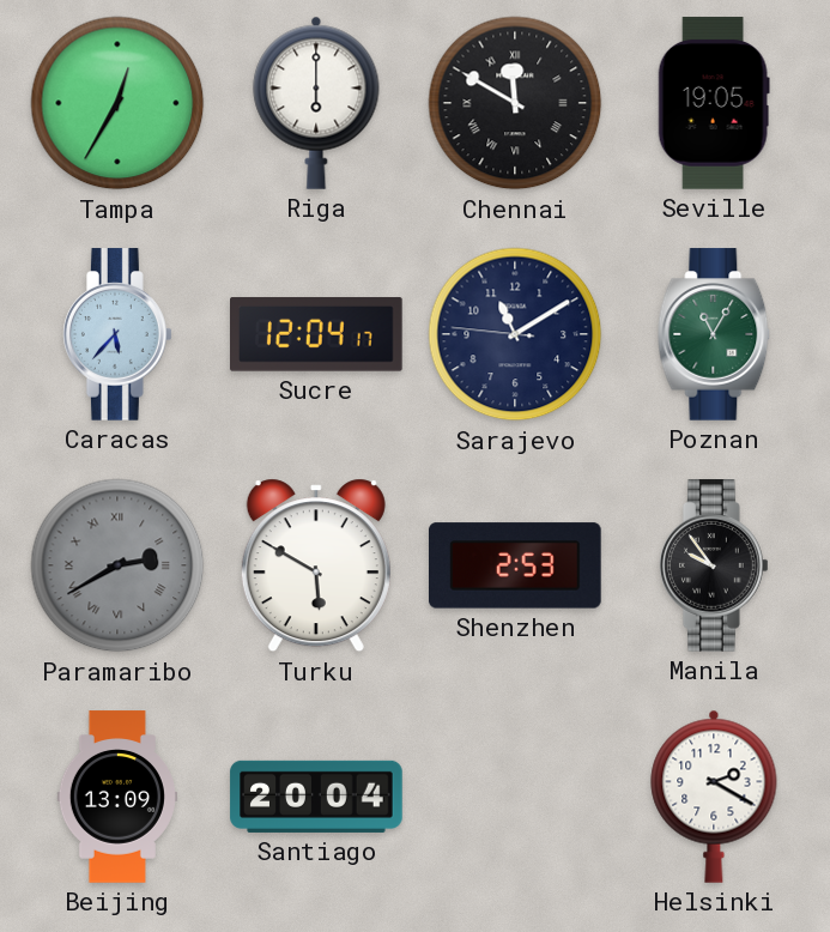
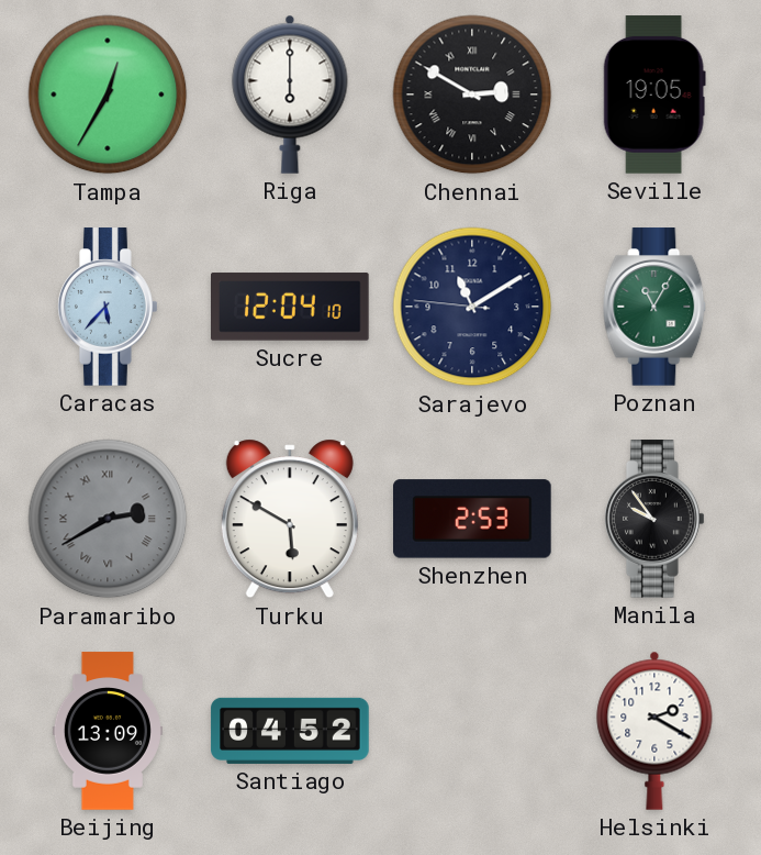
Chennai: 11:50 -> 2:50 (472, 95)
Sucre: 12:04:17 -> 12:04:10 (291, 307)
Santiago: 20:04 -> 04:52 (290, 731)
